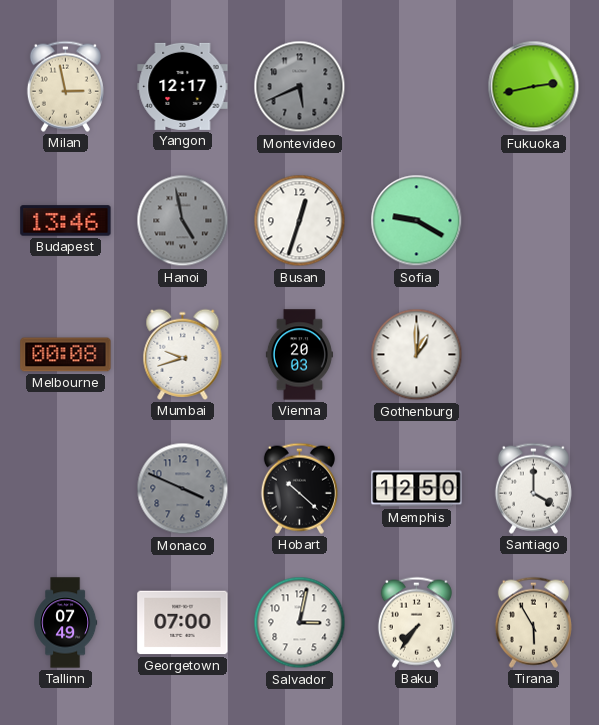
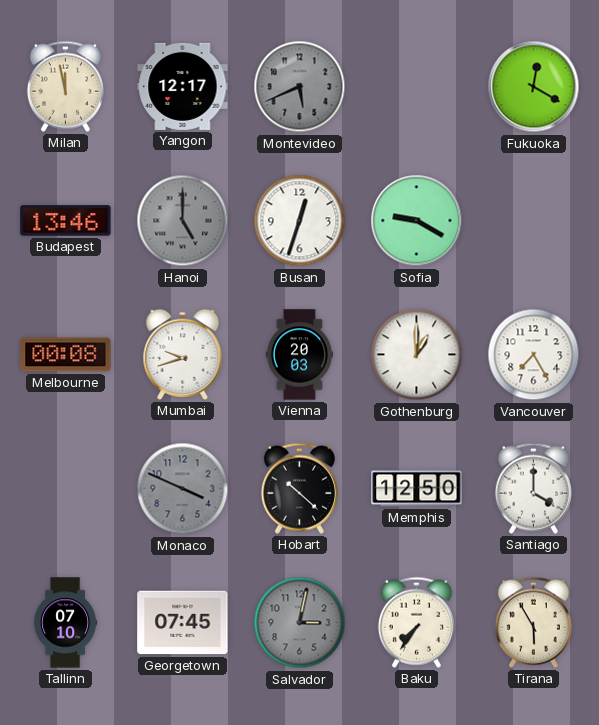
Milan: 2:58 -> 11:58 (65, 86)
Fukuoka: 2:43 -> 12:20 (534, 87)
Hanoi: 4:58 -> 5:00 (183, 221)
Vancouver: none -> 7:25 (534, 355)
Tallinn: 07:49 -> 07:10 (66, 623)
Georgetown: 07:00 -> 07:45 (183, 623)
Salvador dial: white -> grey (300, 623)
